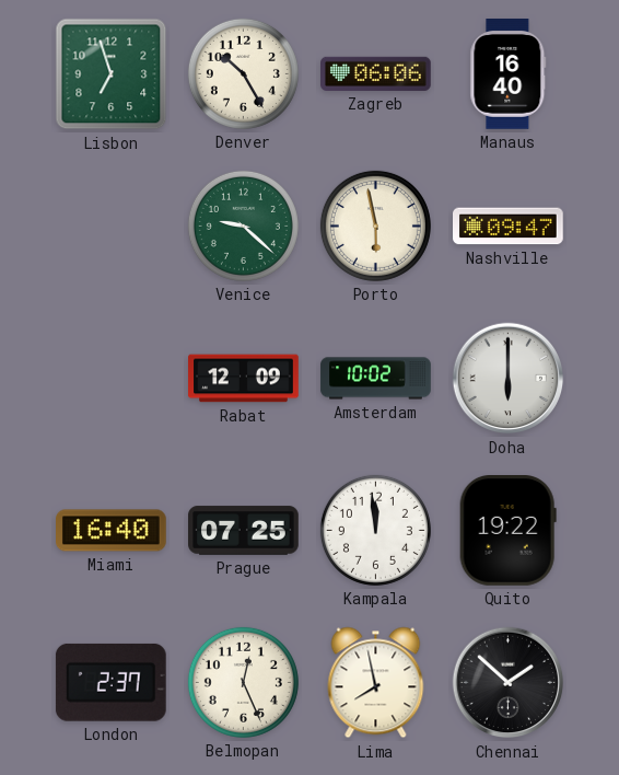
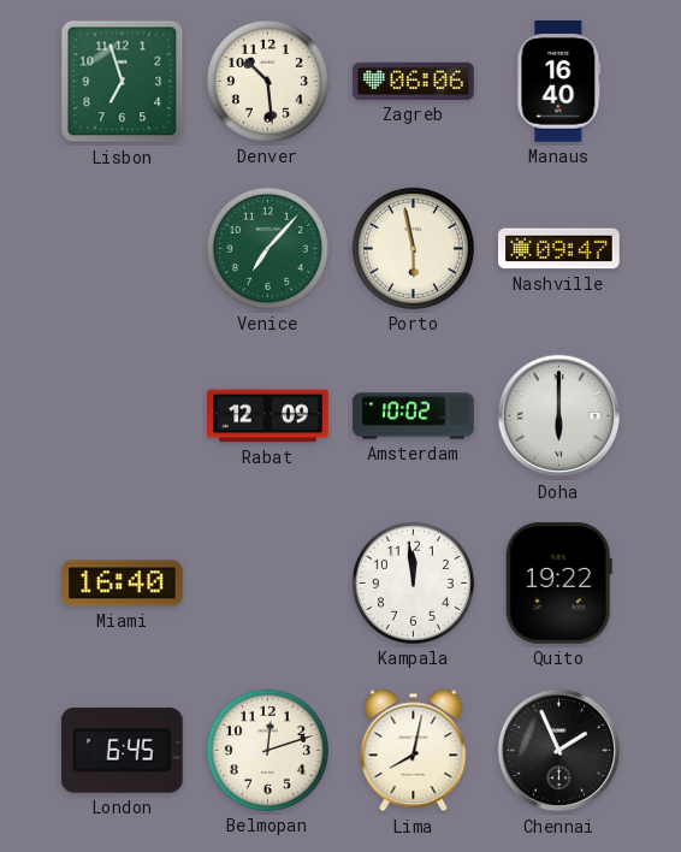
Denver: 10:25 -> 10:29 (267, 81)
Venice: 9:22 -> 7:07 (267, 248)
Prague: 07:25 -> none (244, 531)
London: 2:37 -> 6:45 (122, 750)
Belmopan: 12:26 -> 12:12 (267, 750)
Lima: 7:58 -> 8:02 (414, 751)
Chennai: 1:52 -> 1:56 (559, 751)
